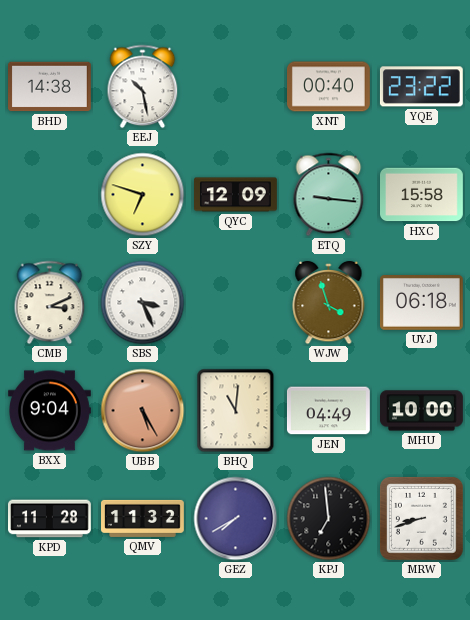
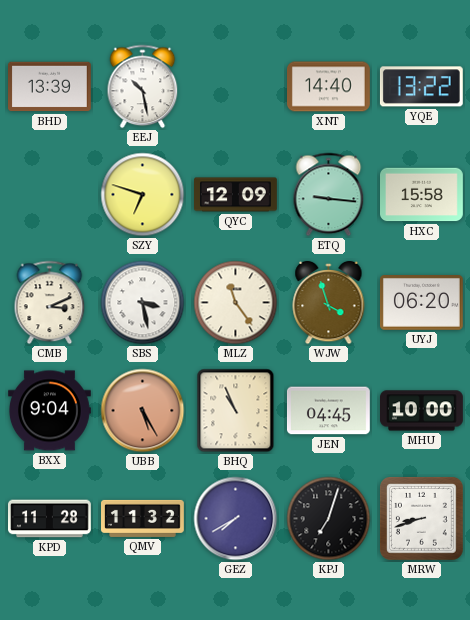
BHD: 14:38 -> 13:39 (50, 87)
XNT: 00:40 -> 14:40 (329, 87)
YQE: 23:22 -> 13:22 (421, 87)
SBS: 3:26 -> 3:28 (143, 303)
MLZ: none -> 11:24 (236, 303)
UYJ: 06:18 -> 06:20 (421, 303)
BHQ: 11:01 -> 10:56 (236, 411)
JEN: 04:49 -> 04:45 (329, 411)
KPJ: 6:59 -> 7:03 (329, 519)
